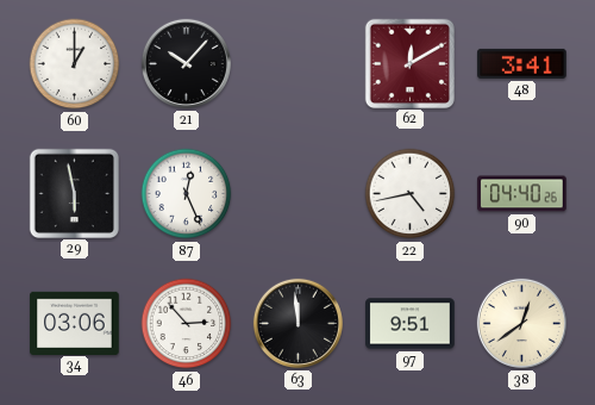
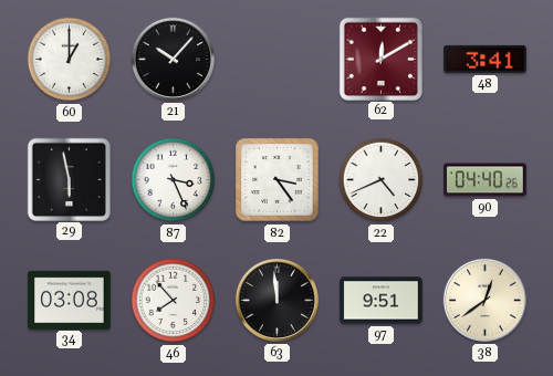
87: 12:26 -> 3:26 (174, 180)
82: none -> 3:24 (278, 180)
22: 4:43 -> 4:41 (382, 180)
34: 03:06 -> 03:08 (70, 300)
46: 2:53 -> 7:53 (174, 301)
